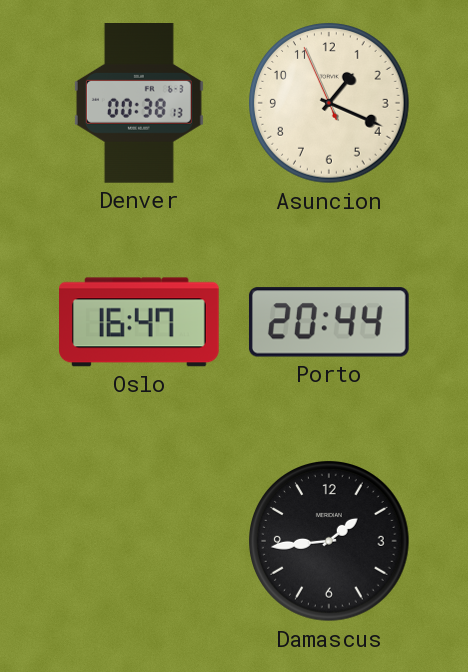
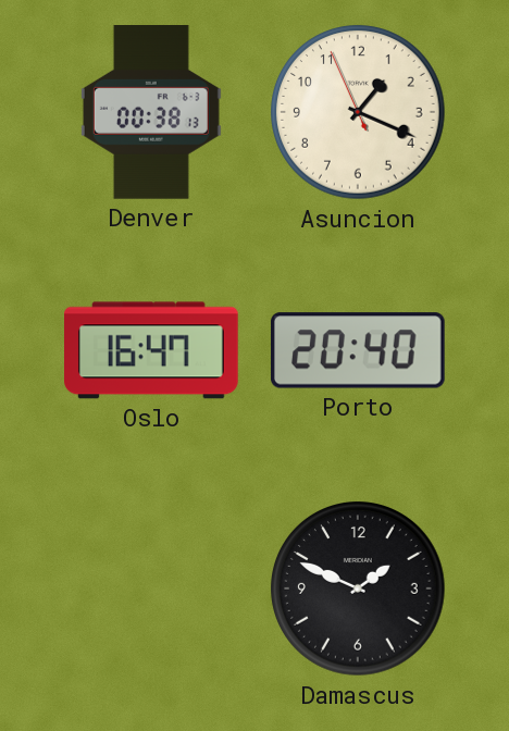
Porto: 20:44 -> 20:40 (358, 350)
Damascus: 1:44 -> 1:49 (358, 588)
